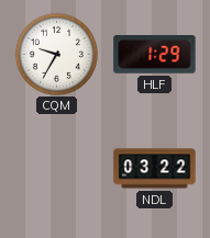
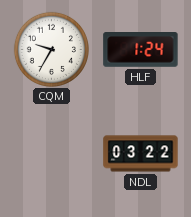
HLF: 1:29 -> 1:24 (141, 50)
